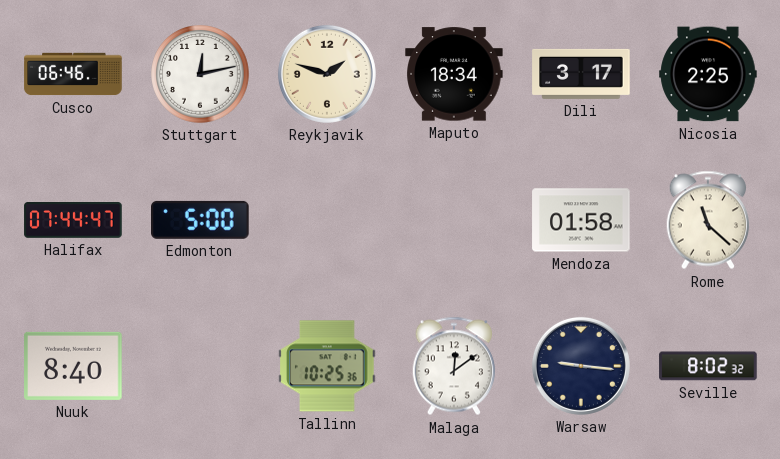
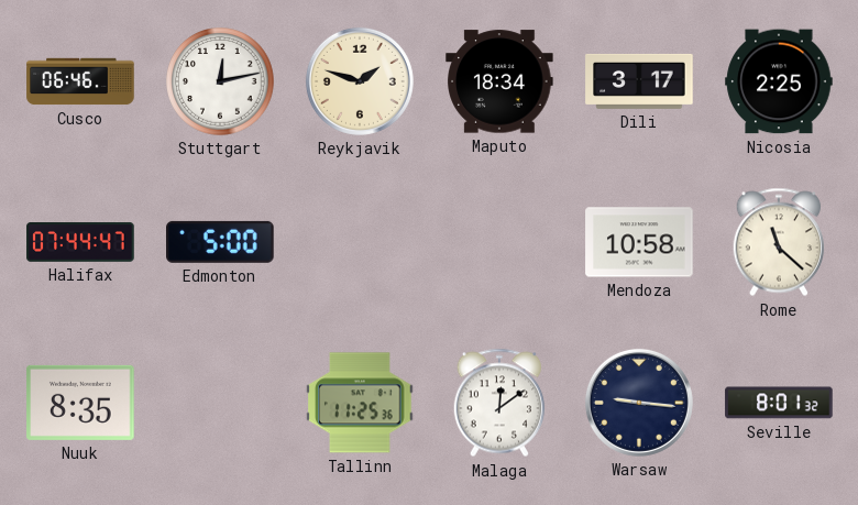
Mendoza: 01:58 -> 10:58 (639, 242)
Nuuk: 8:40 -> 8:35 (80, 403)
Tallinn: 10:25 -> 11:25 (360, 403)
Seville: 8:02 -> 8:01 (779, 403)
